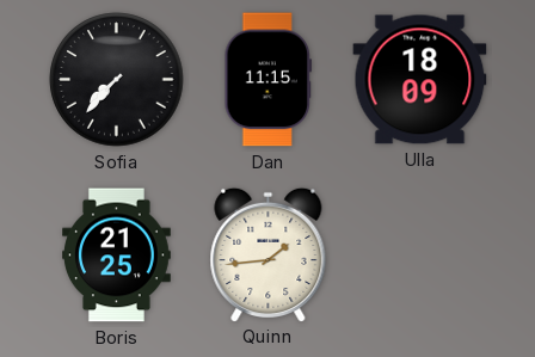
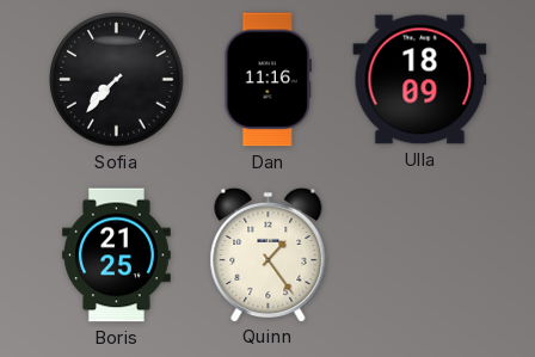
Dan: 11:15 -> 11:16 (269, 80)
Quinn: 1:44 -> 1:24 (269, 254)
